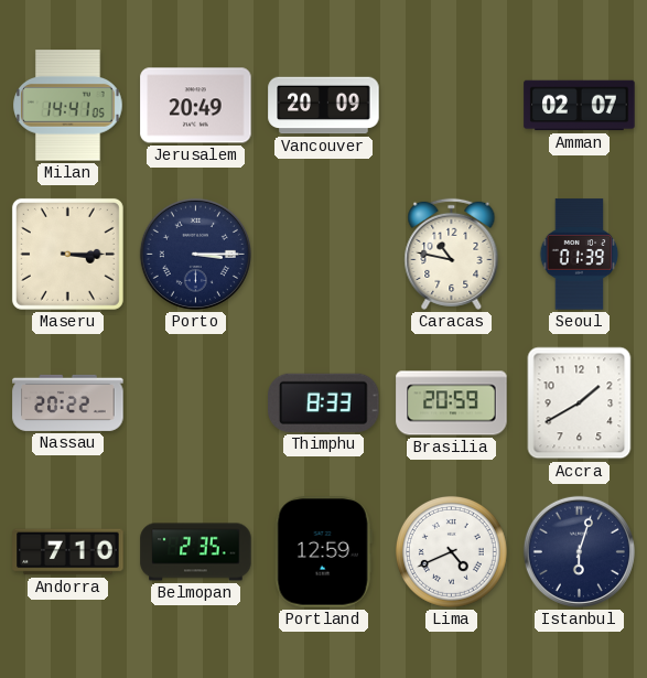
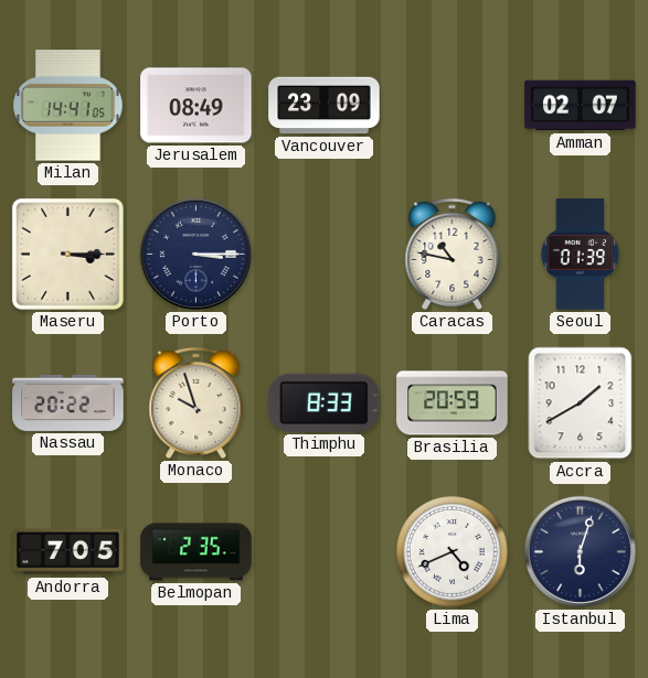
Jerusalem: 20:49 -> 08:49 (196, 106)
Vancouver: 20:09 -> 23:09 (325, 106)
Monaco: none -> 9:57 (196, 402)
Andorra: 7:10 -> 7:05 (68, 552)
Portland: 12:59 -> none (323, 552)
